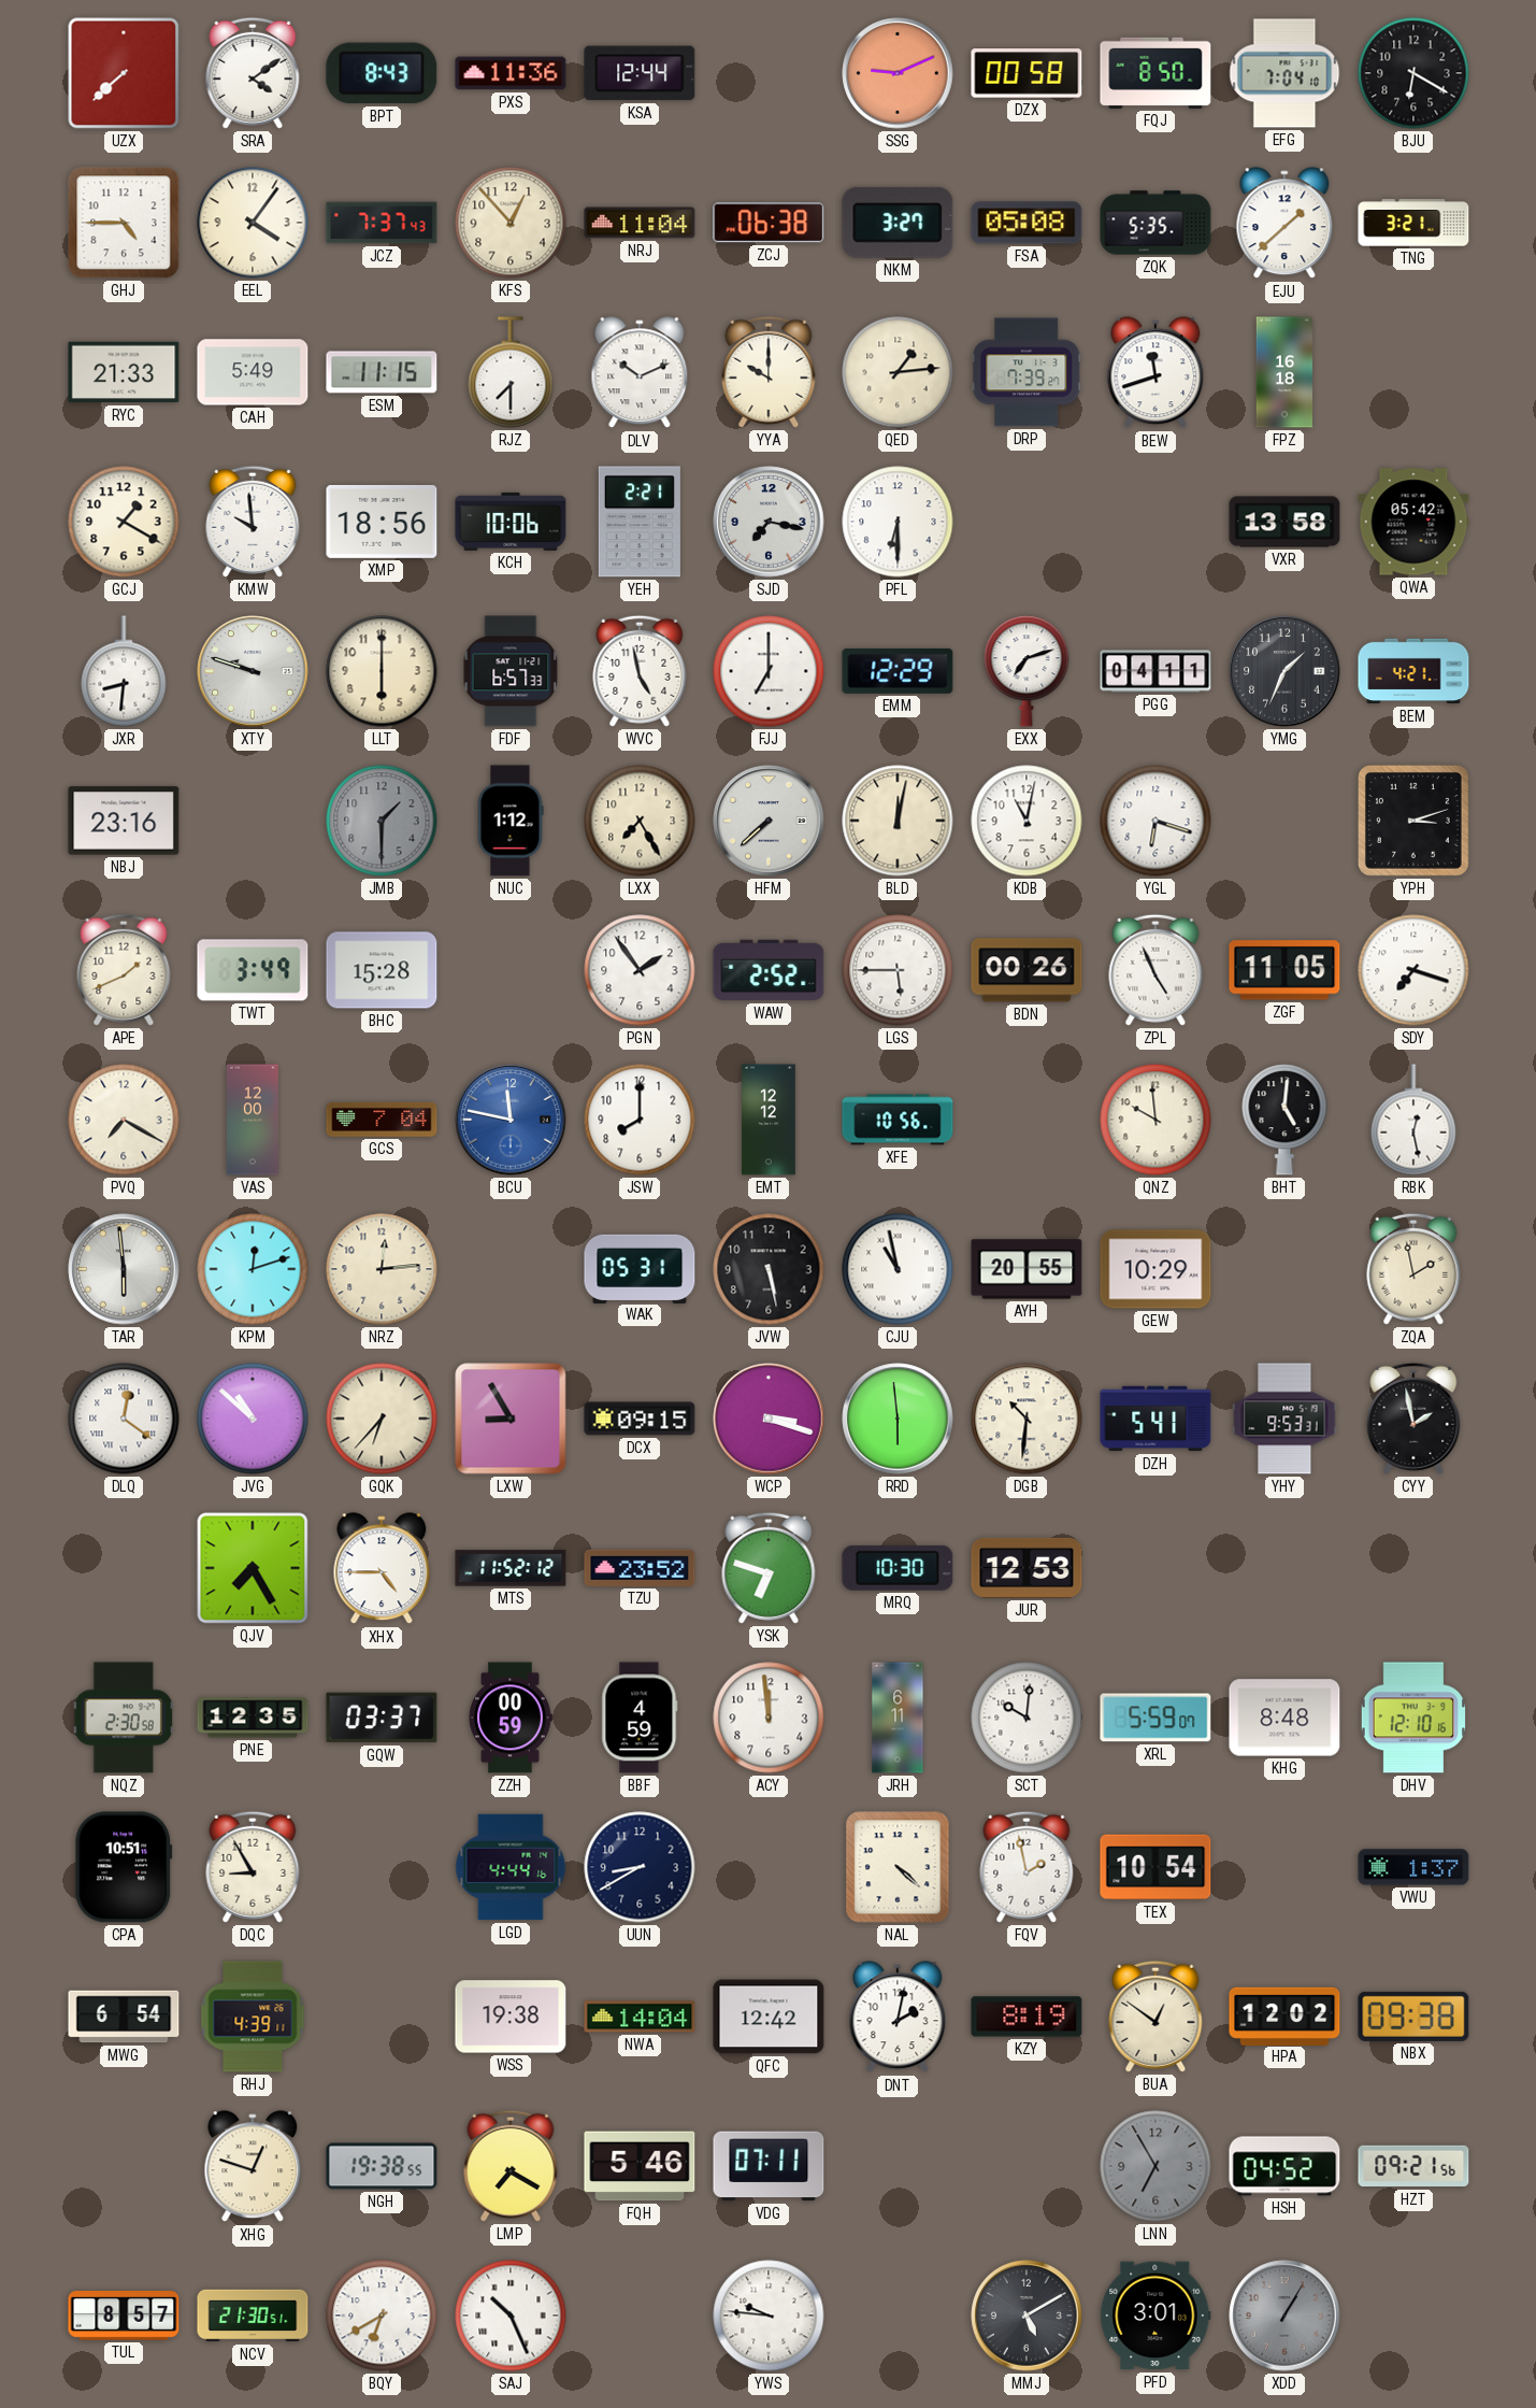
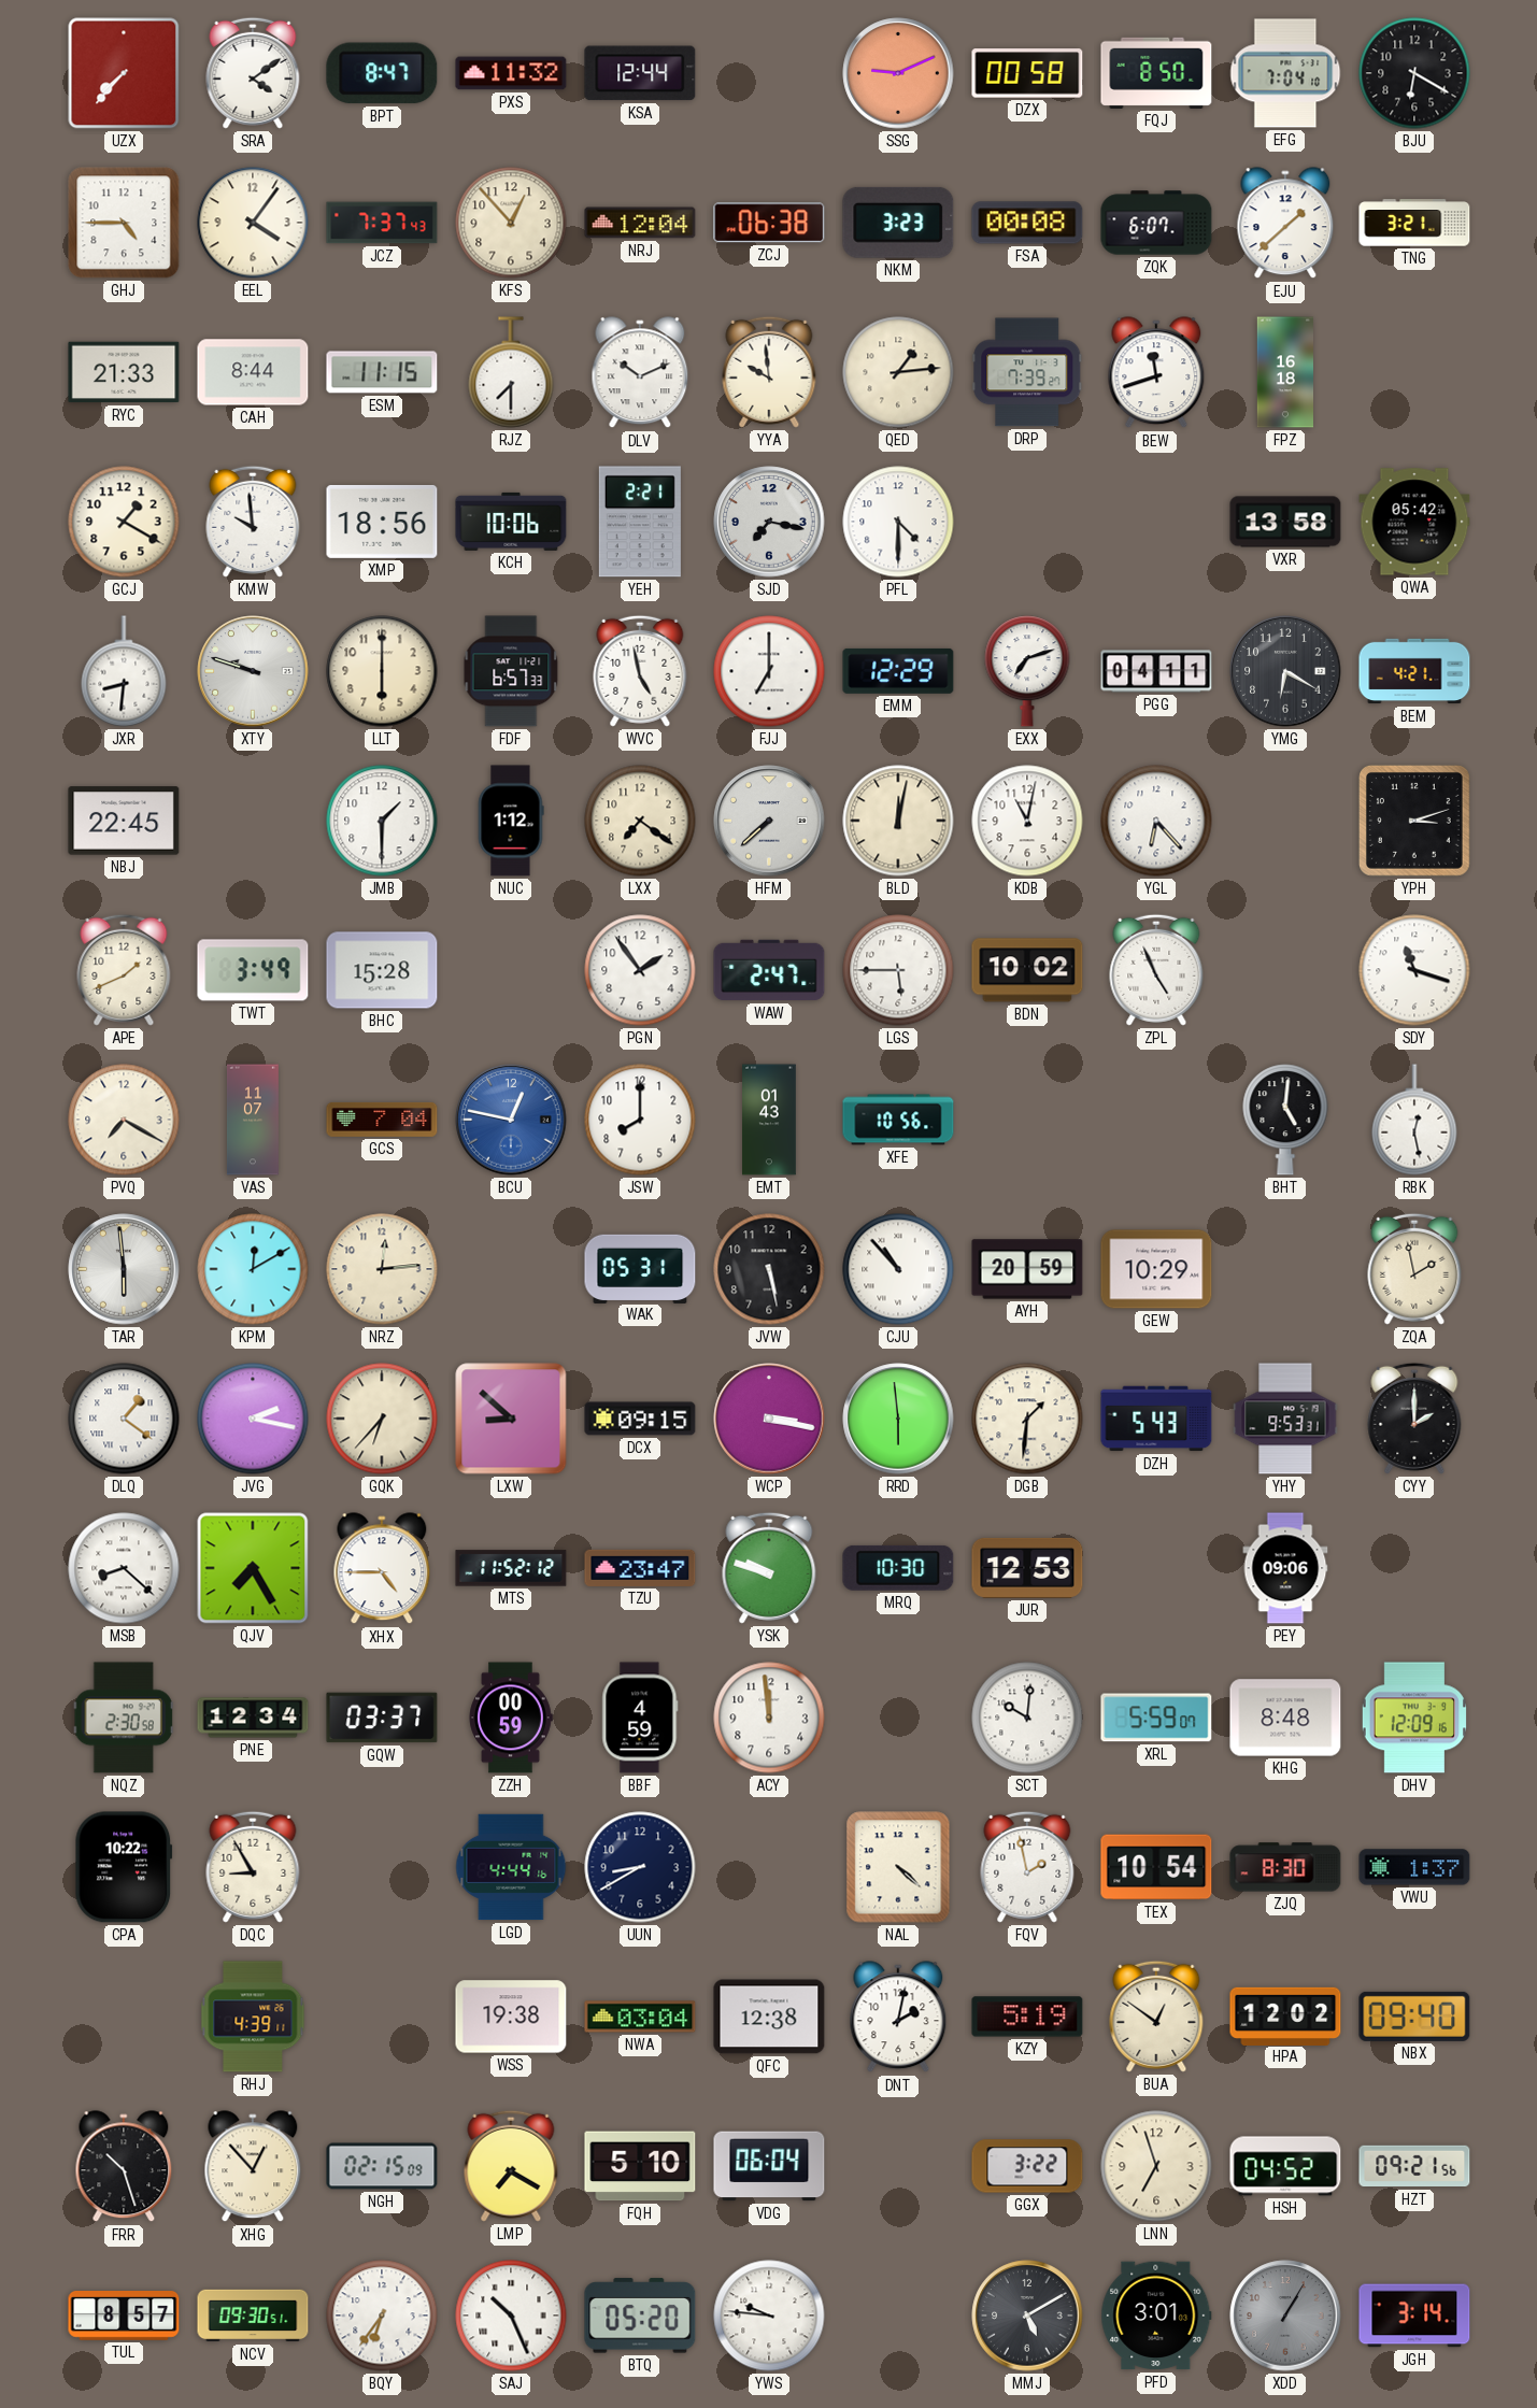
UZX: 7:38 -> 7:37 (124, 73)
BPT: 8:43 -> 8:47 (382, 73)
PXS: 11:36 -> 11:32 (511, 73)
NRJ: 11:04 -> 12:04 (640, 223)
NKM: 3:27 -> 3:23 (898, 223)
FSA: 05:08 -> 00:08 (1027, 223)
ZQK: 5:35 -> 6:07 (1156, 223)
CAH: 5:49 -> 8:44 (253, 372)
YYA: 10:00 -> 9:59 (769, 372)
PFL: 6:30 -> 4:30 (898, 522)
YMG: 1:34 -> 6:20 (1285, 671)
NBJ: 23:16 -> 22:45 (124, 821)
JMB dial: grey -> white (382, 821)
LXX: 7:25 -> 7:21 (640, 821)
YGL: 6:18 -> 6:23 (1156, 821)
WAW: 2:52 -> 2:47 (769, 970)
BDN: 00:26 -> 10:02 (1027, 970)
ZGF: 11:05 -> none (1284, 970)
SDY: 7:18 -> 11:18 (1414, 970)
VAS: 12:00 -> 11:07 (253, 1120)
BCU: 11:47 -> 12:47 (511, 1120)
EMT: 12:12 -> 01:43 (769, 1120)
QNZ: 9:59 -> none (1155, 1120)
KPM: 12:12 -> 12:10 (253, 1269)
CJU: 10:58 -> 10:53 (898, 1269)
AYH: 20:55 -> 20:59 (1027, 1269)
DLQ: 12:21 -> 1:21 (124, 1419)
JVG: 10:52 -> 2:17 (253, 1419)
LXW: 8:55 -> 8:52 (511, 1419)
WCP: 3:18 -> 3:17 (769, 1419)
DGB: 10:31 -> 1:31 (1027, 1419)
DZH: 5:41 -> 5:43 (1156, 1419)
CYY: 1:58 -> 2:00 (1414, 1419)
MSB: none -> 8:22 (124, 1568)
TZU: 23:52 -> 23:47 (640, 1568)
YSK: 6:48 -> 9:48 (769, 1568)
PEY: none -> 09:06 (1285, 1568)
PNE: 12:35 -> 12:34 (253, 1718)
JRH: 6:11 -> none (898, 1718)
DHV: 12:10 -> 12:09 (1413, 1718)
CPA: 10:51 -> 10:22 (124, 1867)
ZJQ: none -> 8:30 (1285, 1867)
MWG: 6:54 -> none (124, 2017)
NWA: 14:04 -> 03:04 (640, 2017)
QFC: 12:42 -> 12:38 (769, 2017)
KZY: 8:19 -> 5:19 (1027, 2017)
NBX: 09:38 -> 09:40 (1414, 2017)
FRR: none -> 10:27 (124, 2167)
XHG: 12:48 -> 12:53 (253, 2167)
NGH: 19:38 -> 02:15 (382, 2166)
FQH: 5:46 -> 5:10 (640, 2166)
VDG: 07:11 -> 06:04 (769, 2166)
GGX: none -> 3:22 (1027, 2166)
LNN: 6:55 -> 6:57 (1156, 2166)
LNN dial: grey -> cream (1156, 2166)
NCV: 21:30 -> 09:30 (253, 2316)
BQY: 6:40 -> 6:36 (382, 2316)
BTQ: none -> 05:20 (640, 2316)
JGH: none -> 3:14 (1414, 2316)
